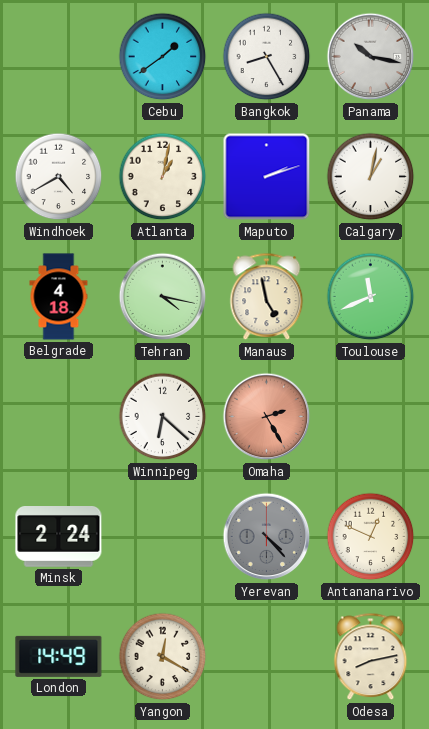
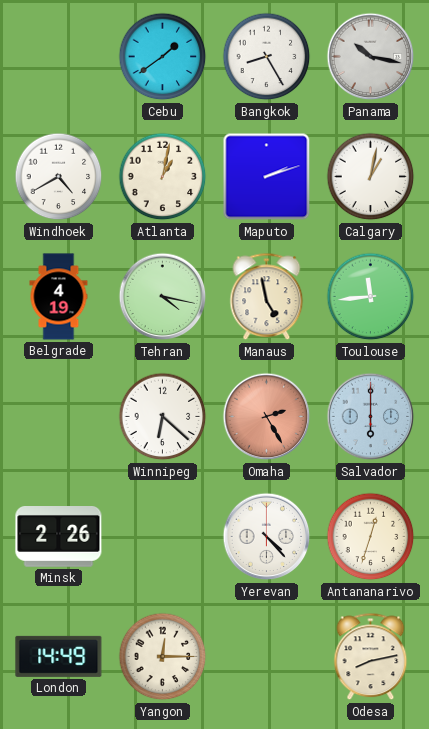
Belgrade: 4:18 -> 4:19 (59, 297)
Toulouse: 11:41 -> 11:44 (371, 297)
Salvador: none -> 6:00 (371, 417)
Minsk: 2:24 -> 2:26 (59, 537)
Yerevan dial: grey -> white (267, 537)
Antananarivo: 12:49 -> 12:33 (371, 537)
Yangon: 12:20 -> 12:15 (163, 657)
